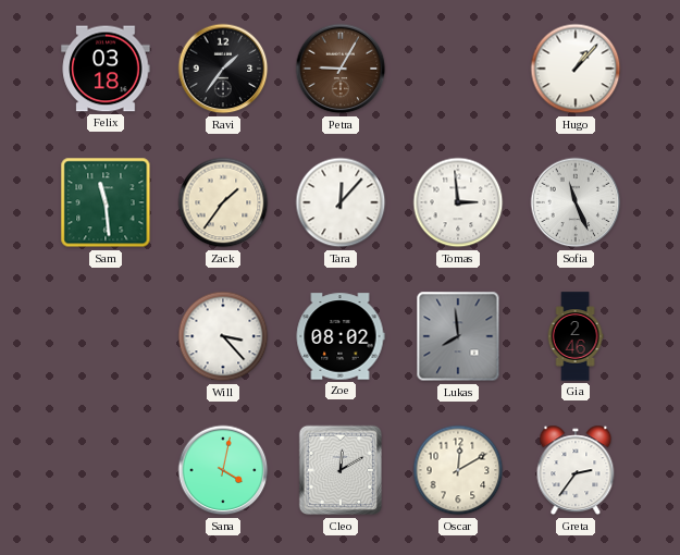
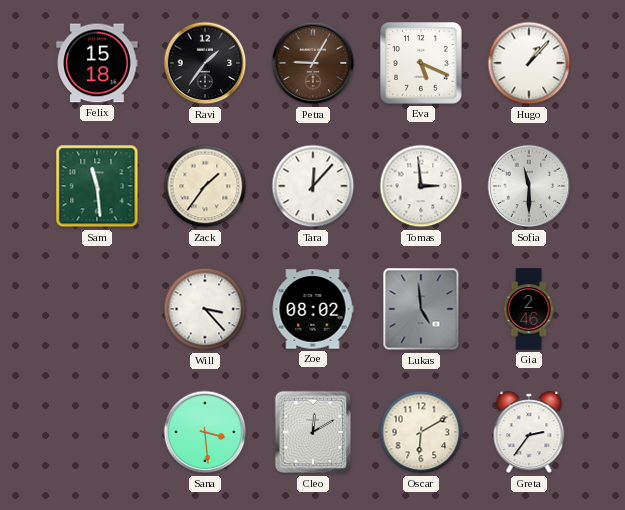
Felix: 03:18 -> 15:18 (97, 63)
Eva: none -> 5:19 (421, 63)
Sofia: 11:26 -> 11:30 (529, 186)
Lukas: 7:59 -> 4:59 (421, 309)
Sana: 4:02 -> 3:29 (205, 432)
Oscar: 12:10 -> 6:10 (421, 432)
